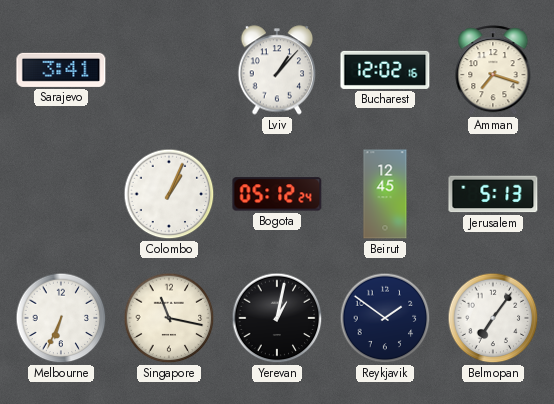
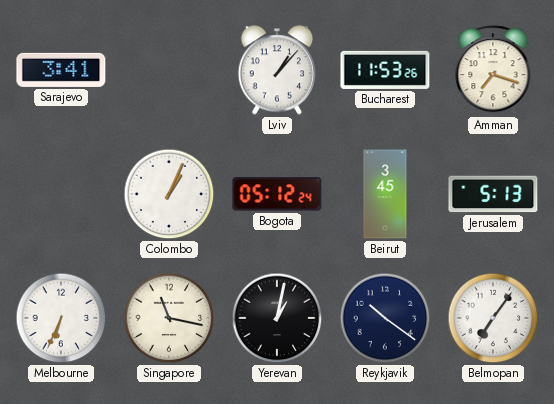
Bucharest: 12:02 -> 11:53 (385, 70)
Beirut: 12:45 -> 3:45 (385, 194)
Reykjavik: 1:51 -> 10:21 (385, 318)
